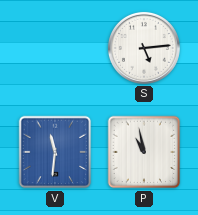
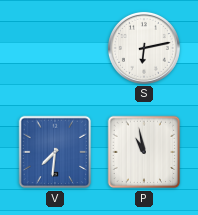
S: 5:14 -> 6:13 (144, 48)
V: 11:31 -> 7:31 (55, 152)
